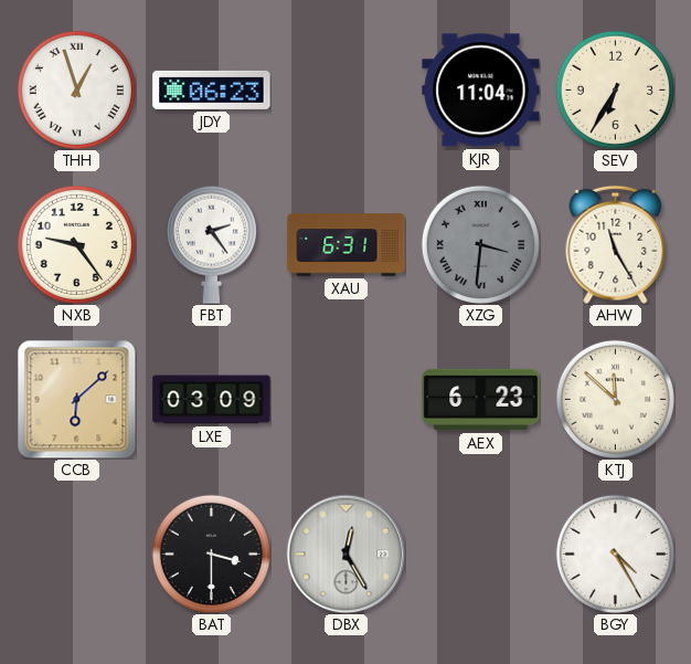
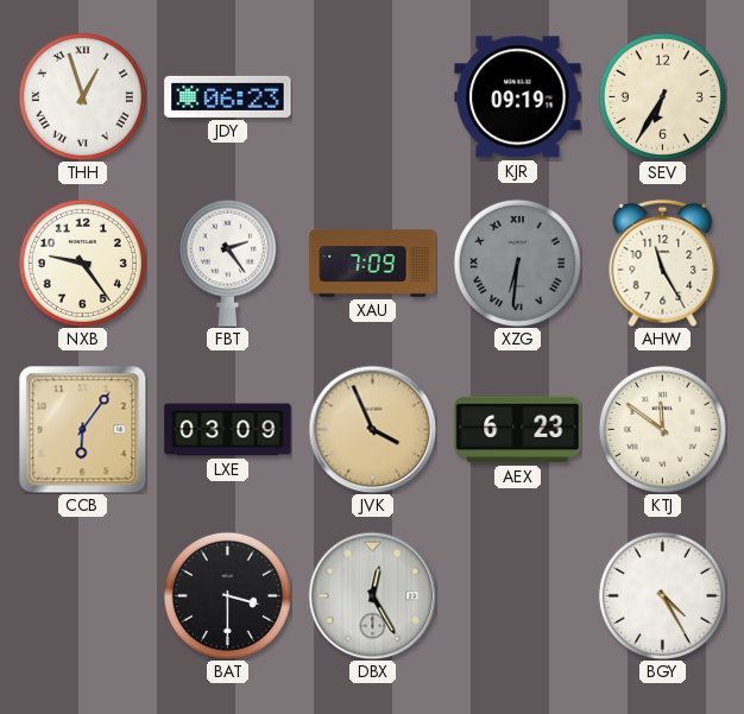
KJR: 11:04 -> 09:19 (518, 97)
XAU: 6:31 -> 7:09 (373, 264)
XZG: 3:31 -> 6:31 (517, 263)
CCB: 6:08 -> 6:06 (82, 429)
JVK: none -> 3:56 (372, 429)
KTJ: 11:52 -> 11:51 (662, 429)
